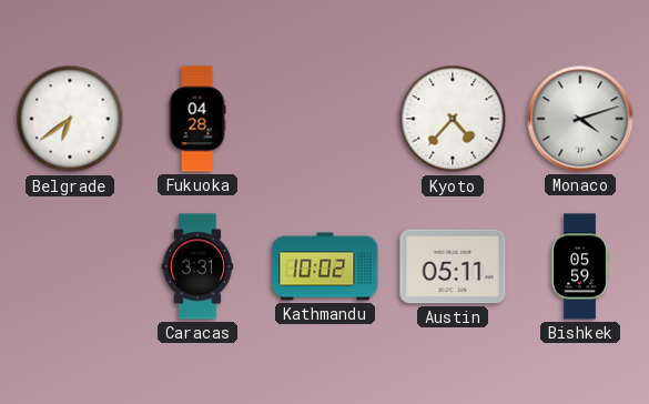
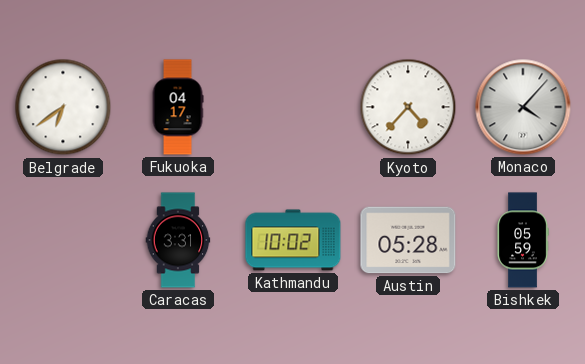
Fukuoka: 04:28 -> 04:17 (178, 107)
Monaco: 4:12 -> 4:07 (523, 107)
Austin: 05:11 -> 05:28 (408, 240)
